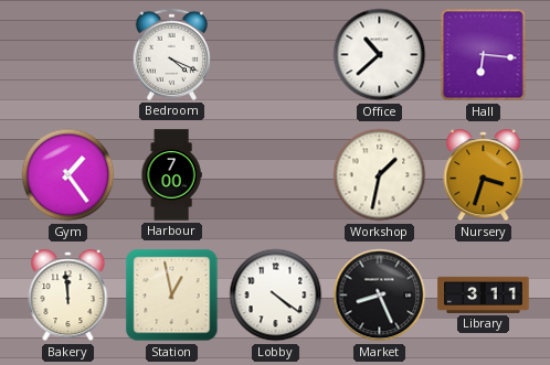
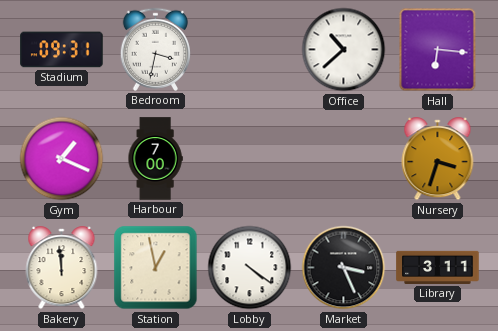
Stadium: none -> 09:31 (62, 50)
Bedroom: 4:19 -> 3:32 (155, 49)
Gym: 1:24 -> 1:19 (62, 159)
Workshop: 1:32 -> none (380, 175)
Market: 8:26 -> 3:26 (344, 268)
